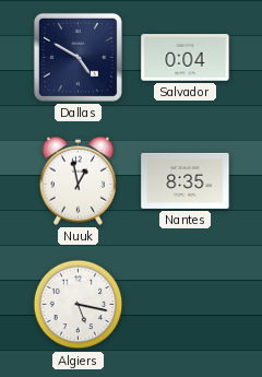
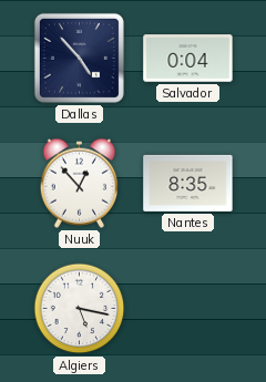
Dallas: 4:50 -> 4:53 (79, 58)
Nuuk: 12:58 -> 12:53 (79, 183)
